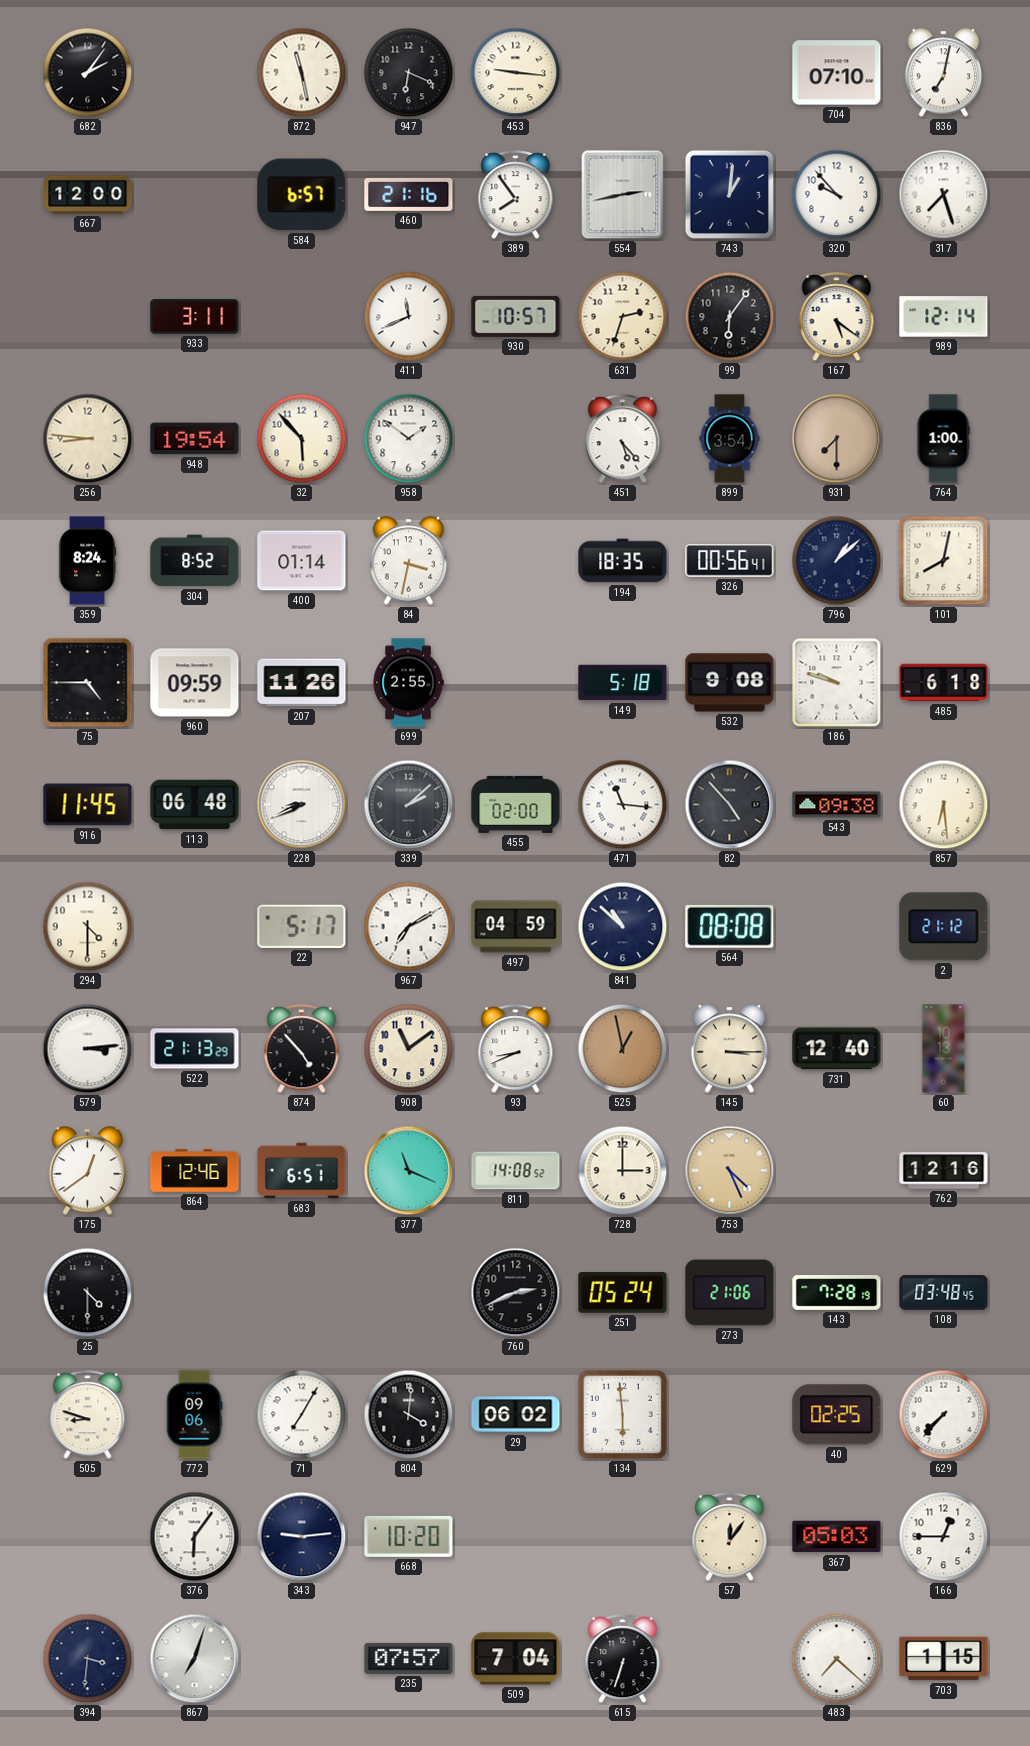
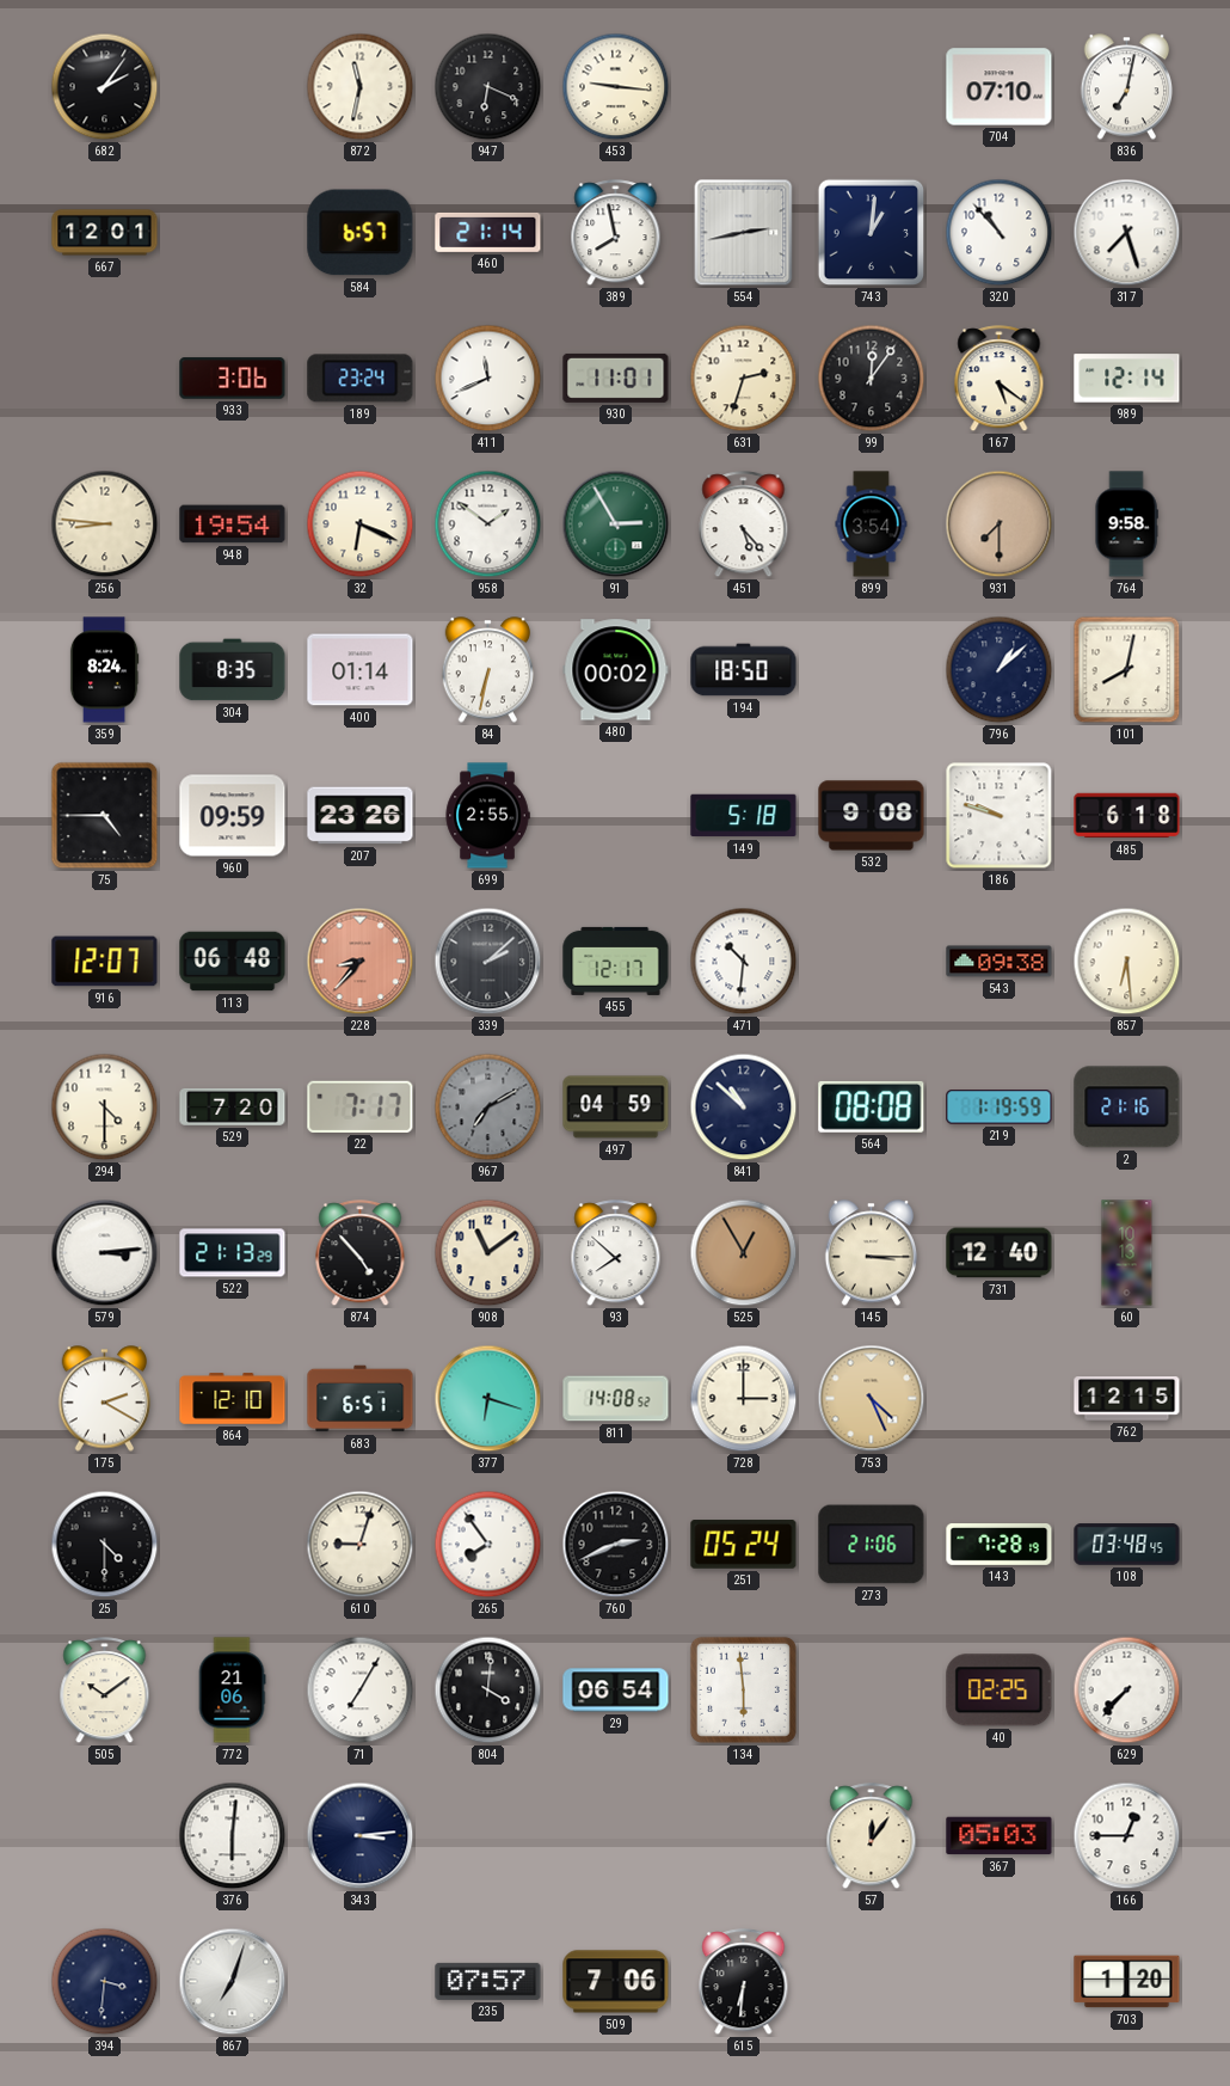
872: 11:28 -> 11:32 (361, 87)
667: 12:00 -> 12:01 (105, 233)
460: 21:16 -> 21:14 (488, 232)
389: 7:54 -> 7:58 (616, 233)
320: 9:53 -> 10:53 (1000, 233)
933: 3:11 -> 3:06 (233, 379)
189: none -> 23:24 (361, 379)
930: 10:57 -> 11:01 (616, 378)
99: 6:06 -> 12:06 (872, 379)
32: 5:53 -> 6:19 (361, 524)
91: none -> 2:55 (616, 524)
764: 1:00 -> 9:58 (1126, 524)
304: 8:52 -> 8:35 (233, 670)
84: 3:32 -> 6:32 (488, 670)
480: none -> 00:02 (616, 670)
194: 18:35 -> 18:50 (744, 670)
326: 00:56 -> none (730, 561)
207: 11:26 -> 23:26 (361, 816)
916: 11:45 -> 12:07 (105, 962)
228: 8:41 -> 8:37 (361, 962)
228 dial: white -> salmon (361, 962)
455: 02:00 -> 12:17 (616, 961)
471: 11:16 -> 10:31 (744, 962)
82: 4:53 -> none (730, 805)
529: none -> 7:20 (233, 1106)
22: 5:17 -> 7:17 (361, 1106)
967 dial: white -> grey (488, 1108)
219: none -> 1:19 (1000, 1108)
2: 21:12 -> 21:16 (1127, 1108)
93: 8:41 -> 7:52 (616, 1253)
525: 12:58 -> 12:55 (744, 1253)
175: 12:39 -> 2:20 (105, 1399)
864: 12:46 -> 12:10 (233, 1399)
377: 11:19 -> 6:18 (488, 1399)
762: 12:16 -> 12:15 (1127, 1399)
610: none -> 9:03 (361, 1545)
265: none -> 7:54 (488, 1545)
505: 8:48 -> 10:09 (105, 1691)
772: 09:06 -> 21:06 (232, 1691)
29: 06:02 -> 06:54 (616, 1691)
376: 6:06 -> 6:01 (233, 1836)
343: 9:14 -> 3:14 (361, 1836)
668: 10:20 -> none (409, 1536)
509: 7:04 -> 7:06 (616, 1982)
615: 6:33 -> 6:31 (744, 1982)
483: 7:22 -> none (837, 1659)
703: 1:15 -> 1:20 (1127, 1982)
